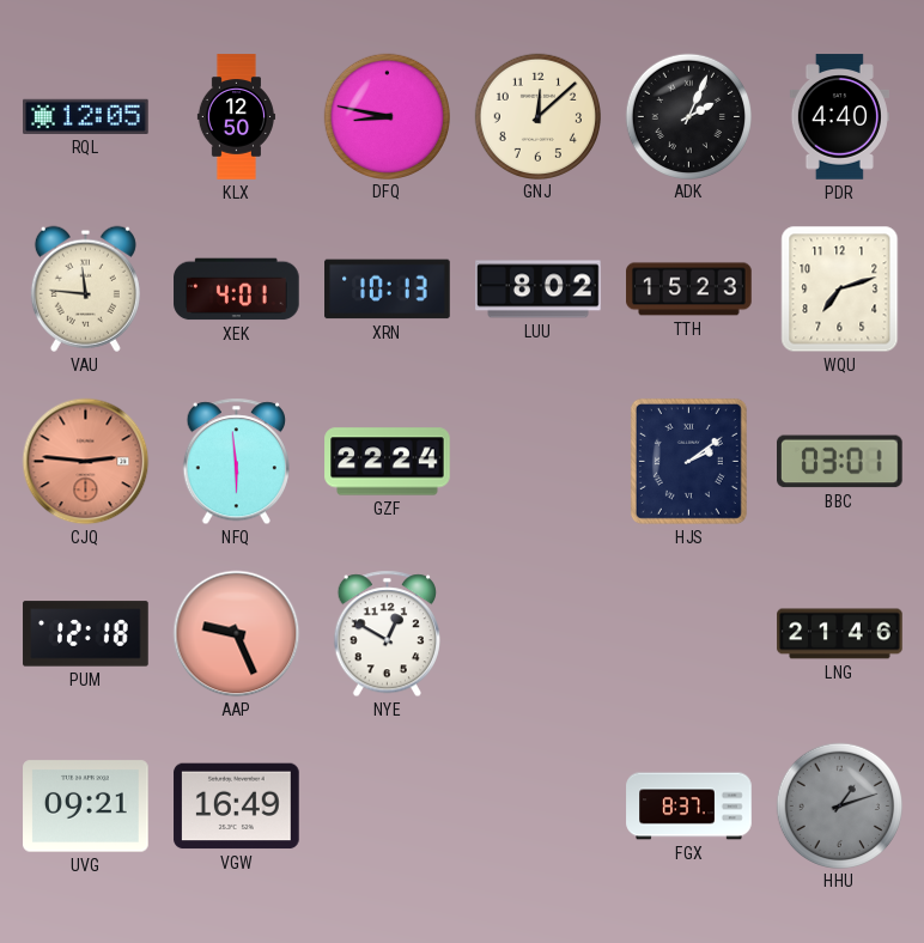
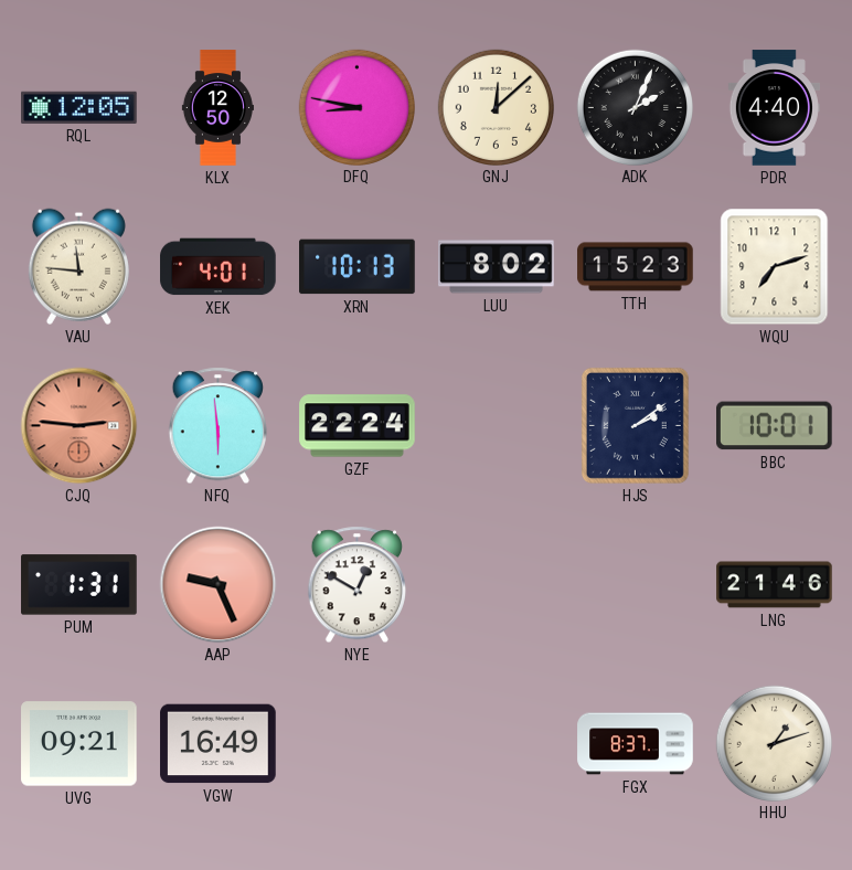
BBC: 03:01 -> 10:01 (775, 426)
PUM: 12:18 -> 1:31 (79, 585)
HHU dial: grey -> cream (774, 743)
